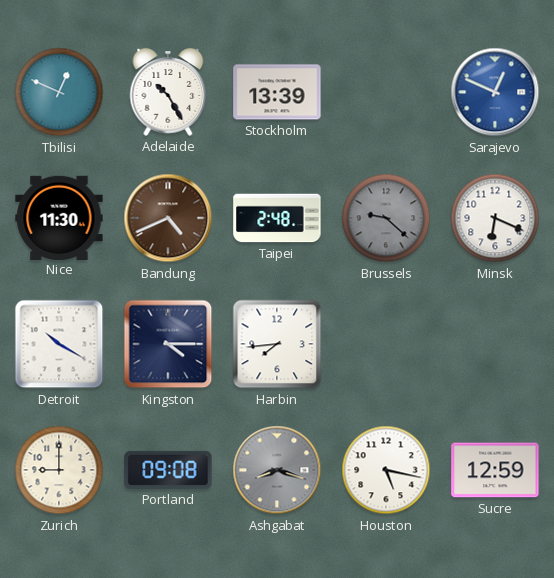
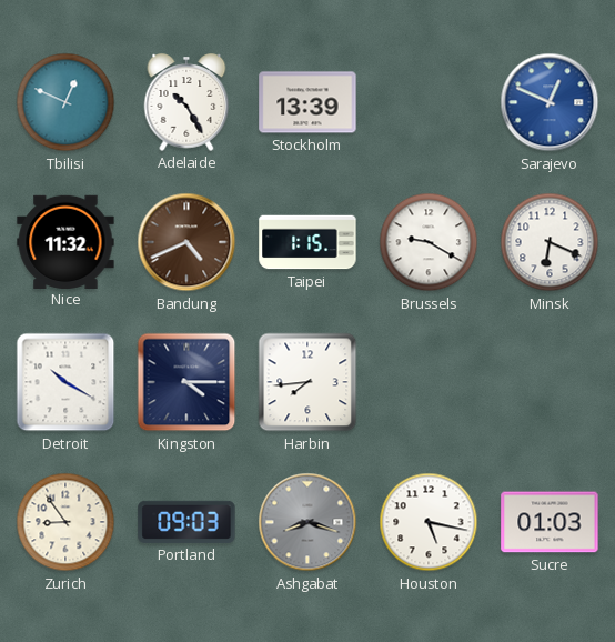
Nice: 11:30 -> 11:32 (65, 241)
Taipei: 2:48 -> 1:15 (307, 242)
Brussels: 9:22 -> 9:20 (429, 242)
Brussels dial: grey -> white (429, 242)
Zurich: 9:00 -> 8:54 (65, 522)
Portland: 09:08 -> 09:03 (186, 522)
Sucre: 12:59 -> 01:03 (550, 522)
